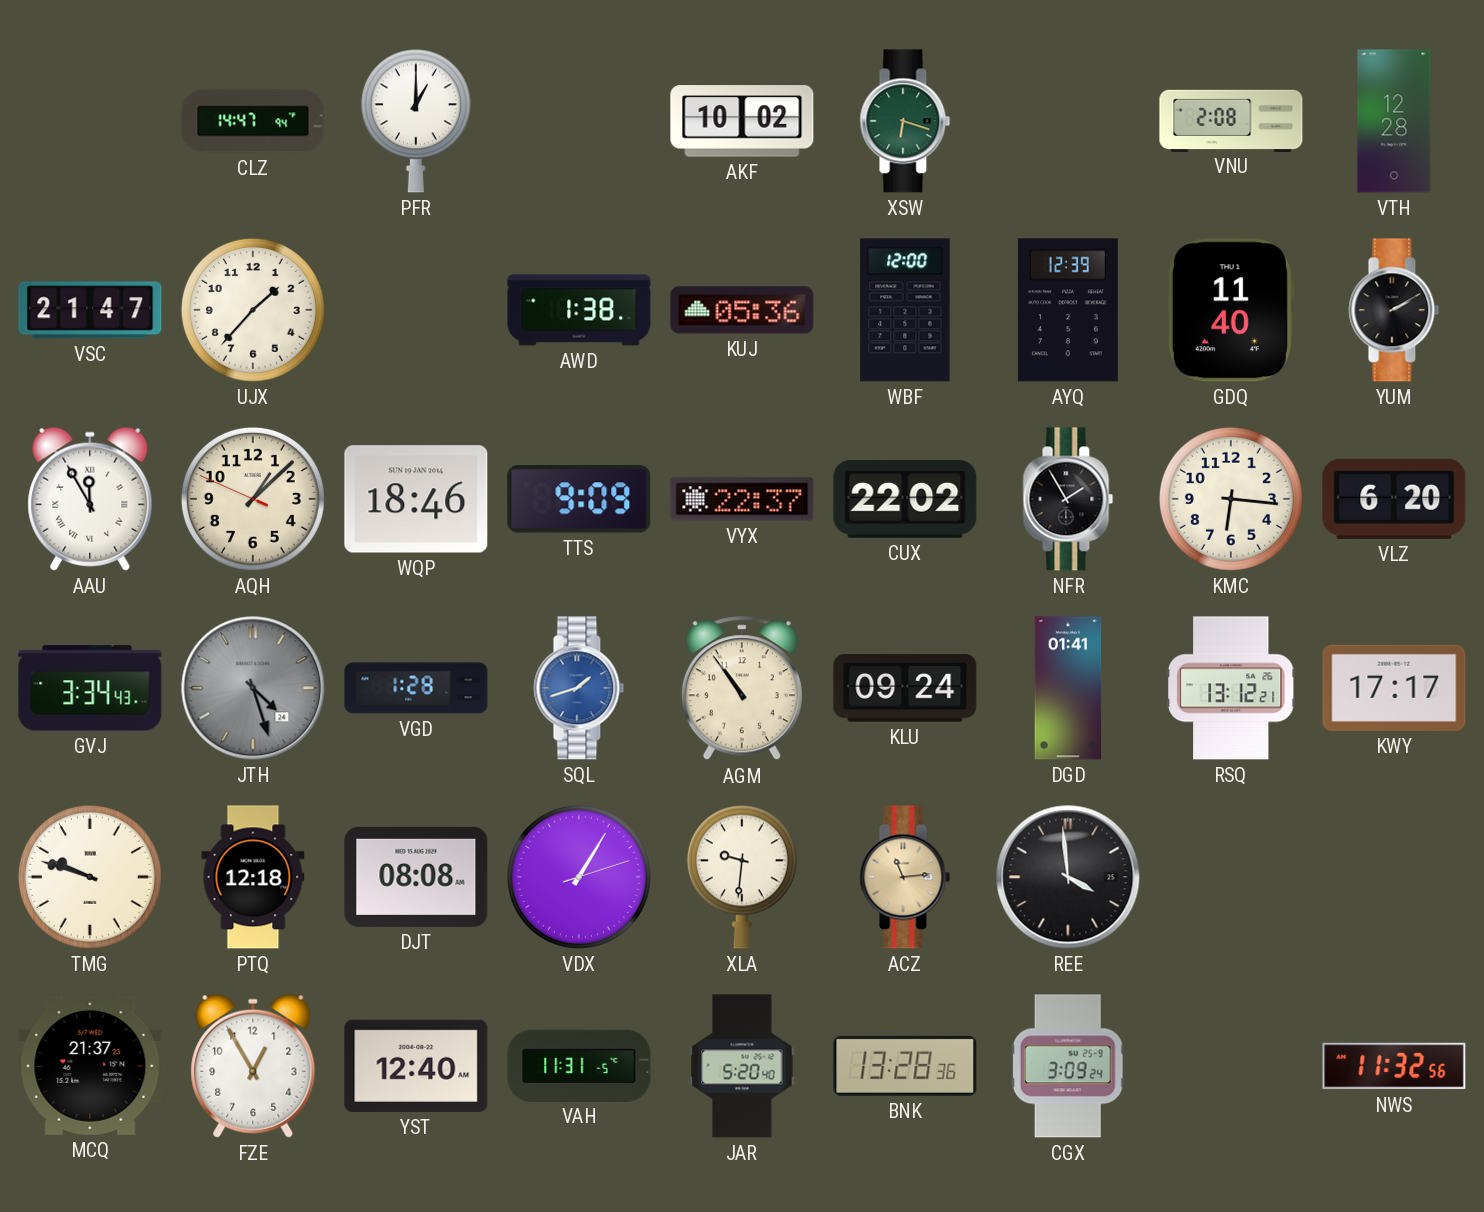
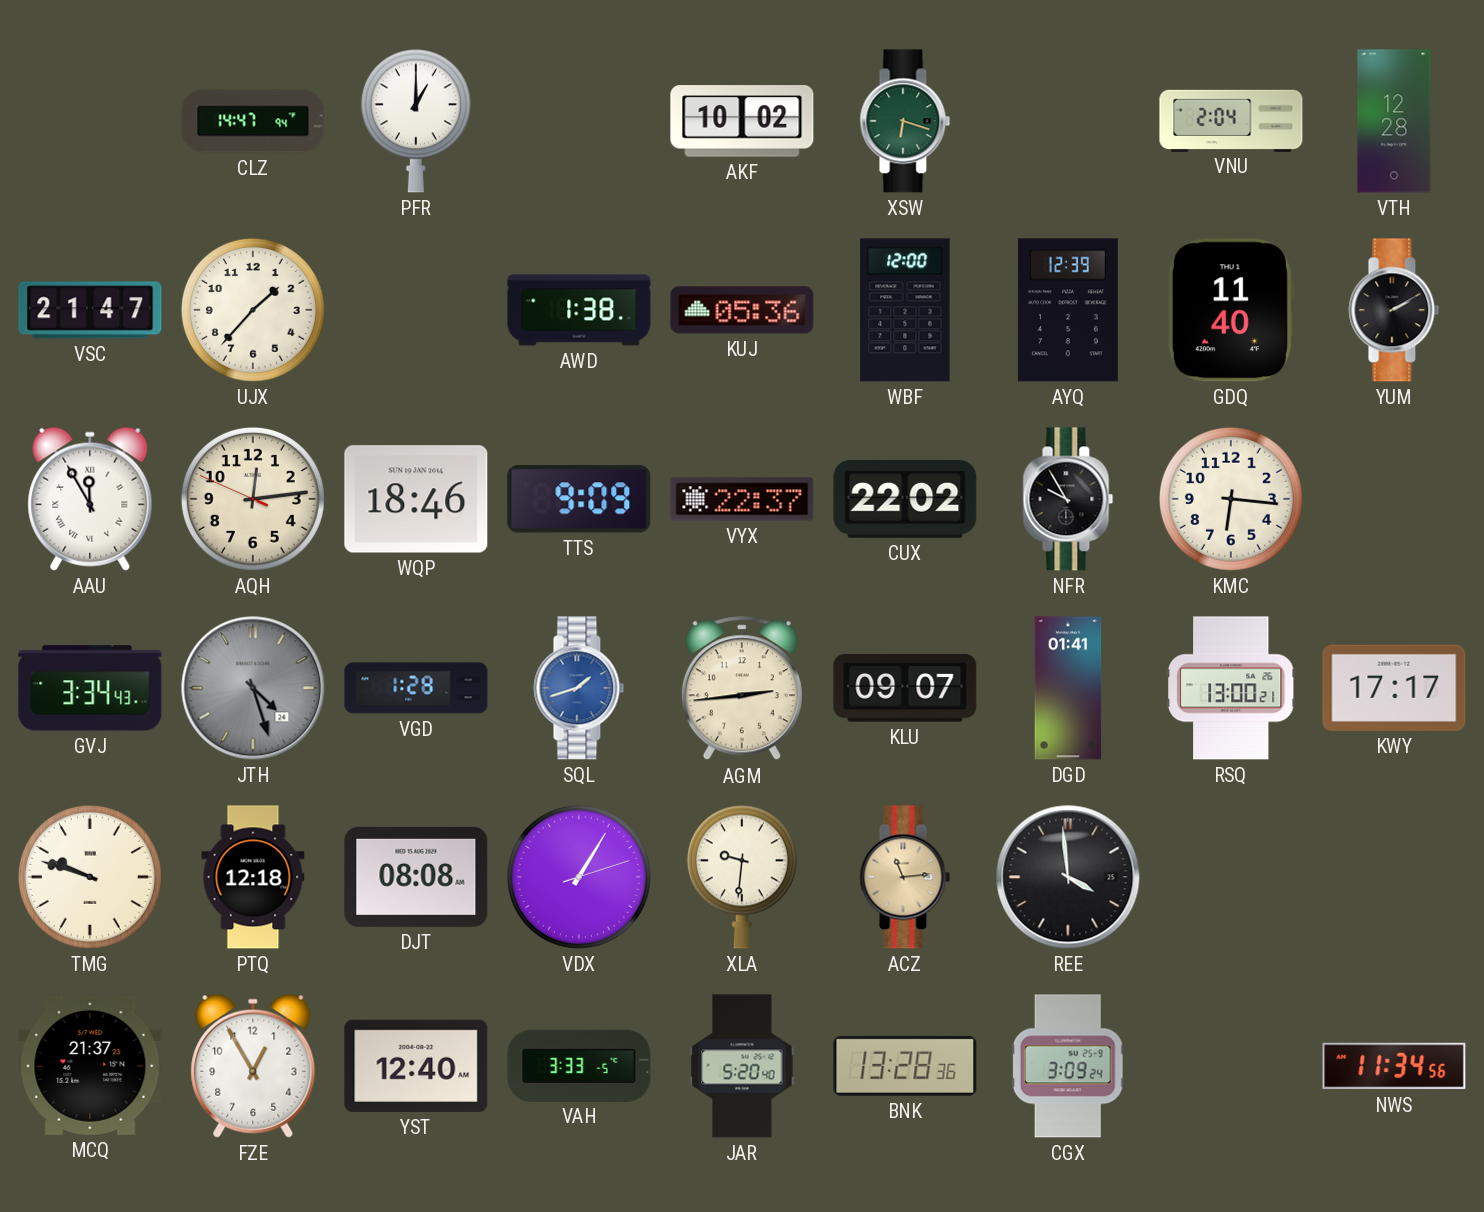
VNU: 2:08 -> 2:04 (1231, 120)
AQH: 1:07 -> 12:13 (253, 499)
NFR: 1:55 -> 9:55 (1068, 499)
VLZ: 6:20 -> none (1394, 499)
AGM: 10:54 -> 2:44 (742, 689)
KLU: 09:24 -> 09:07 (905, 688)
RSQ: 13:12 -> 13:00 (1232, 688)
VAH: 11:31 -> 3:33 (579, 1065)
NWS: 11:32 -> 11:34 (1394, 1066)
